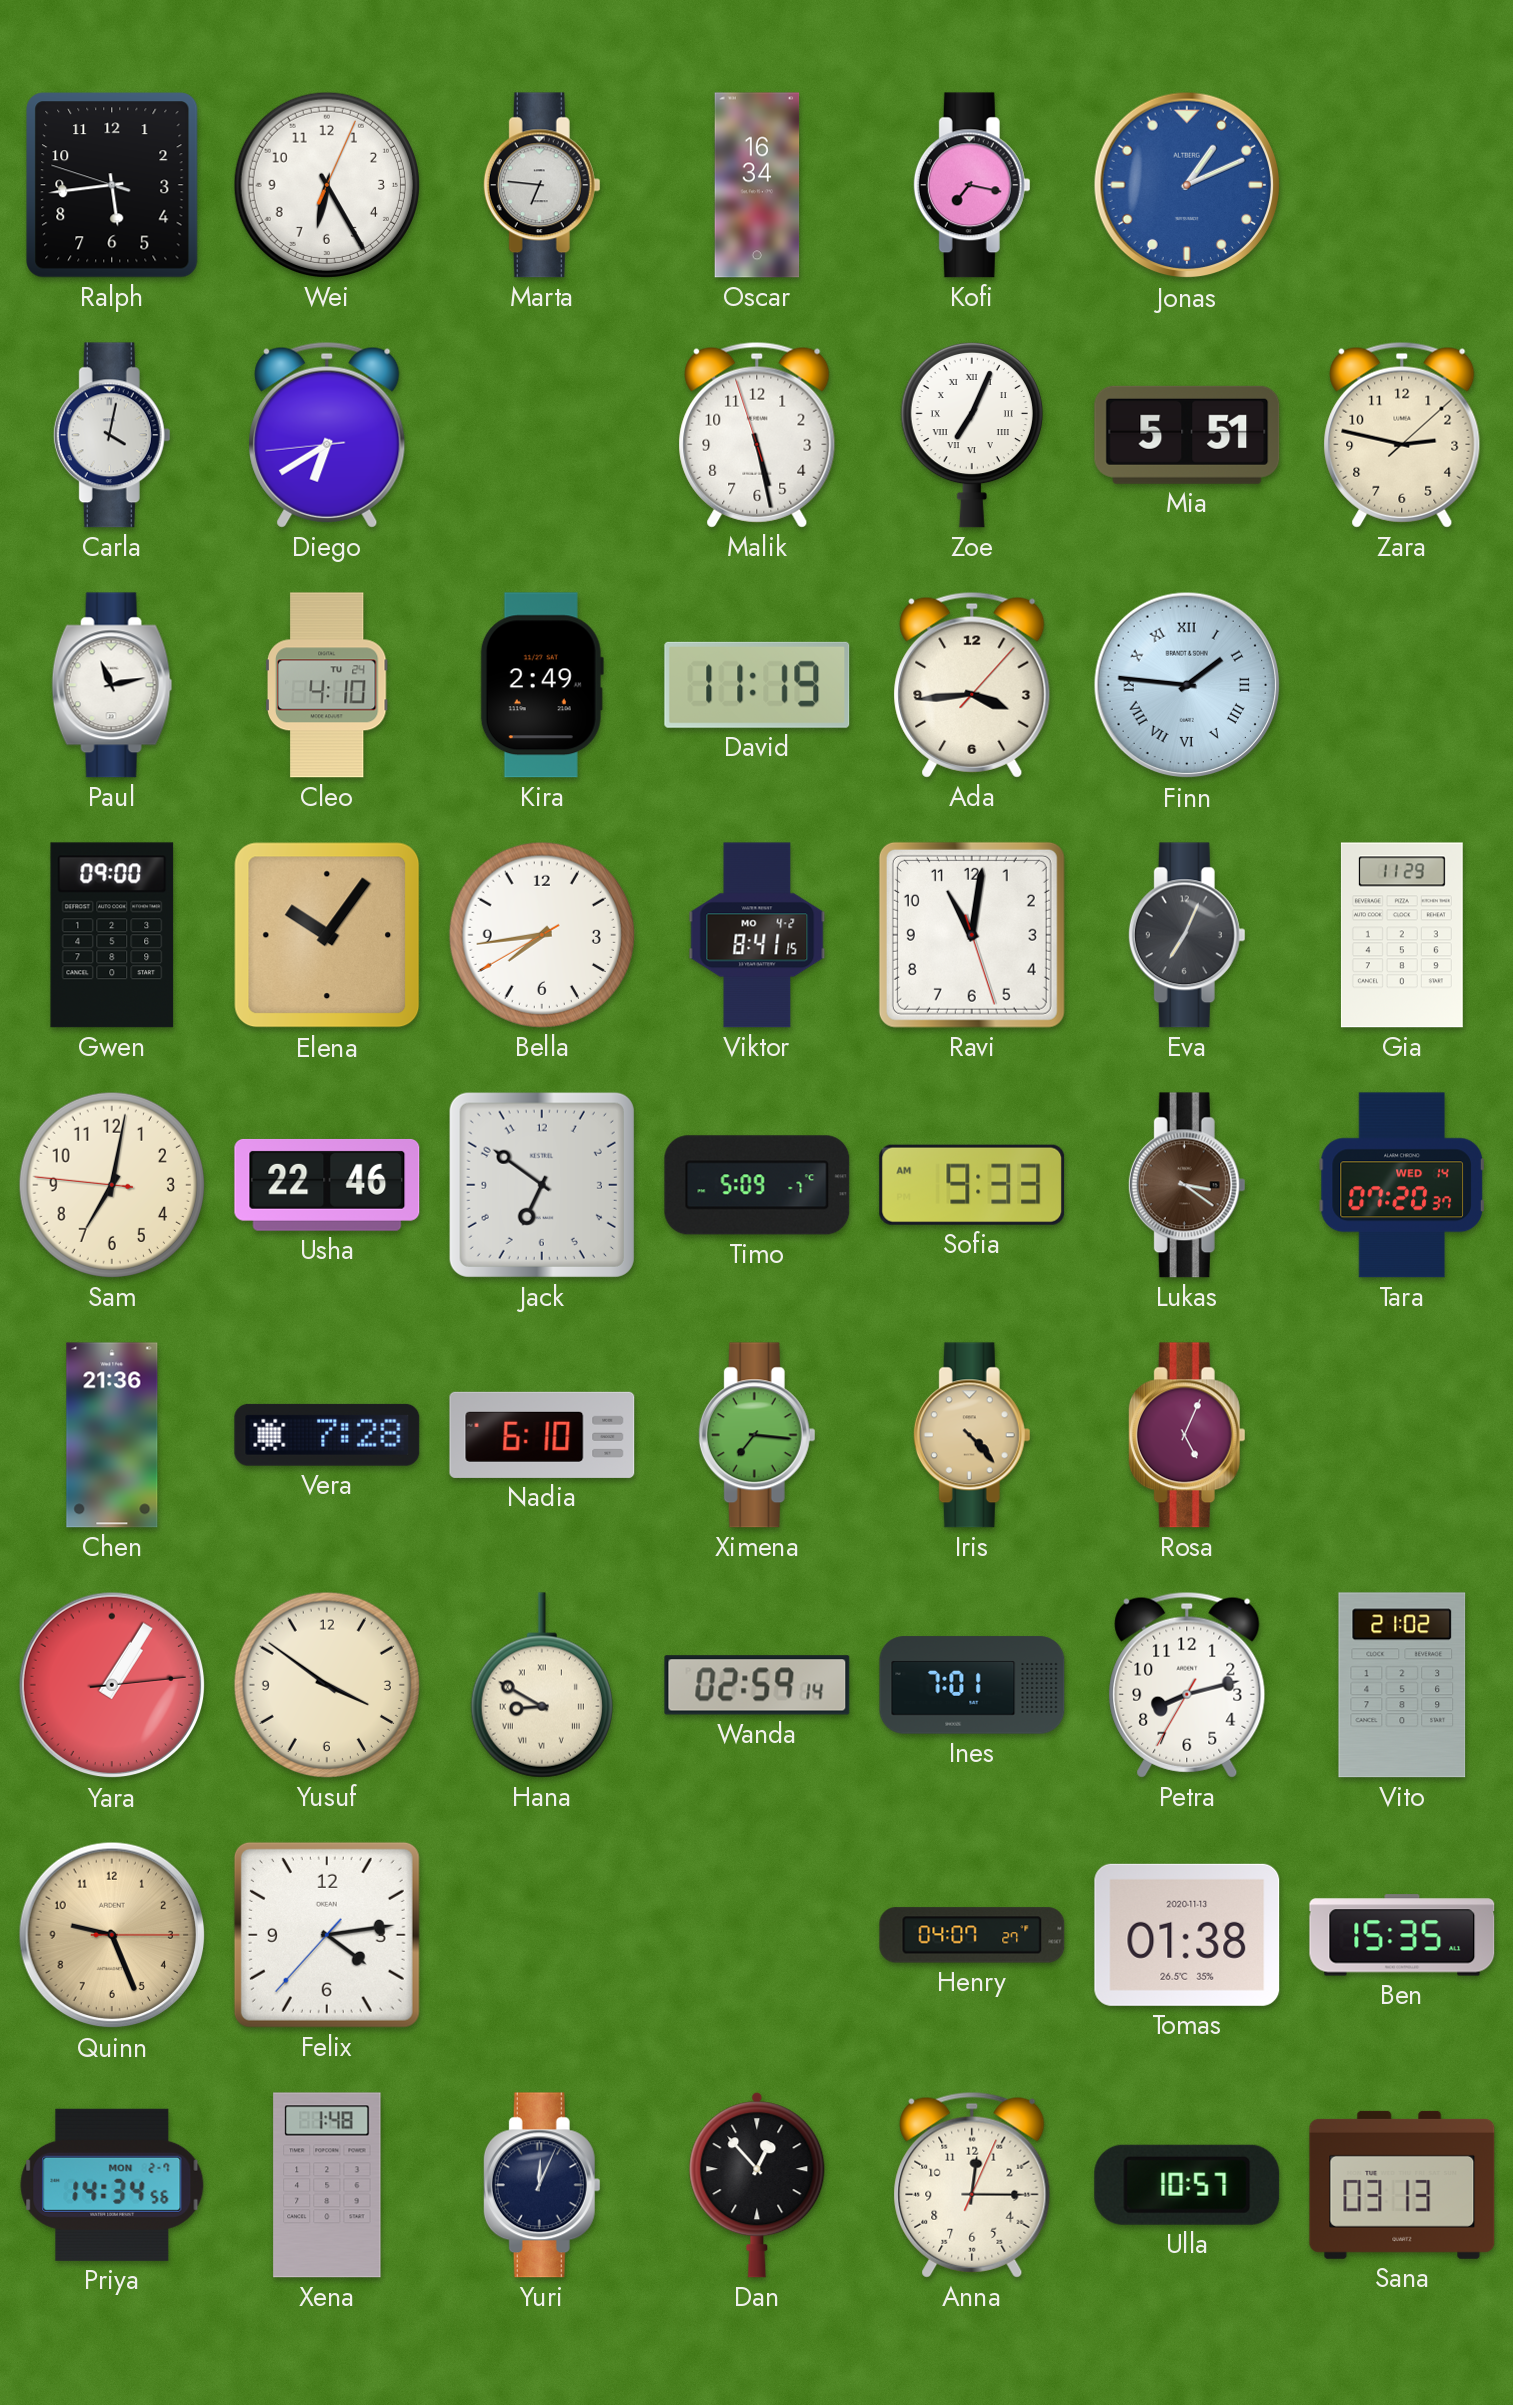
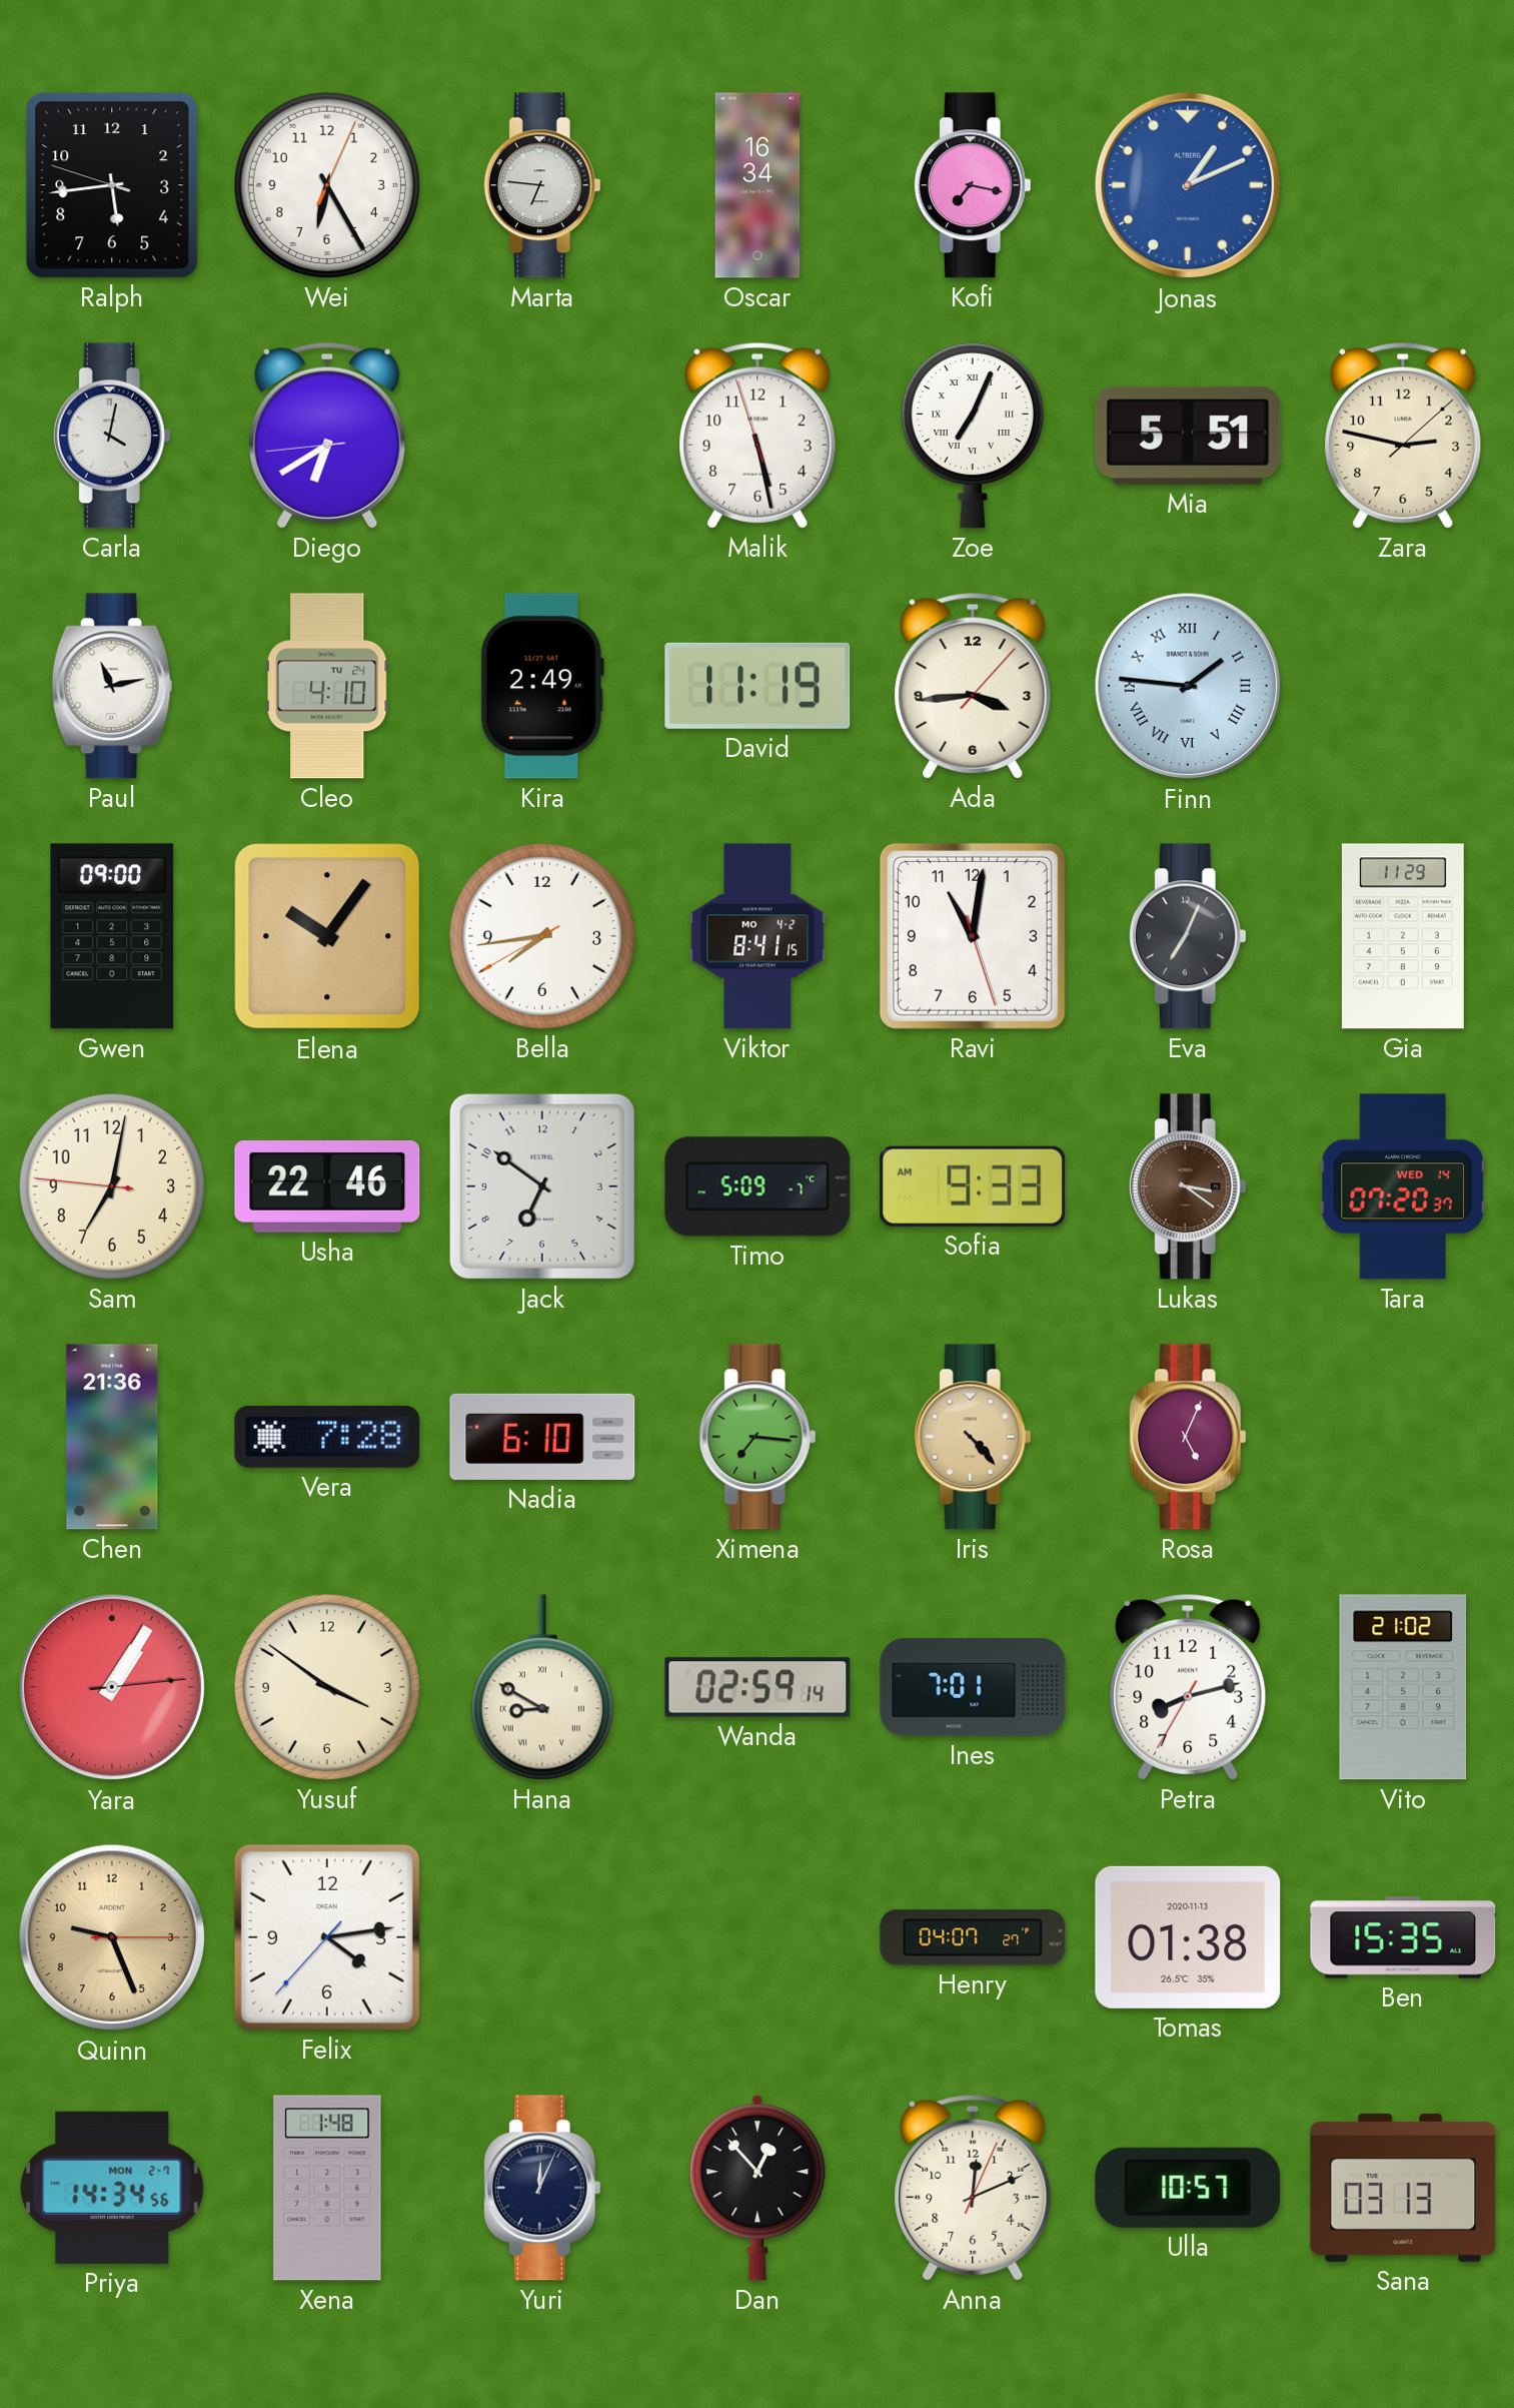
Anna: 12:15 -> 12:11 (973, 2188)
